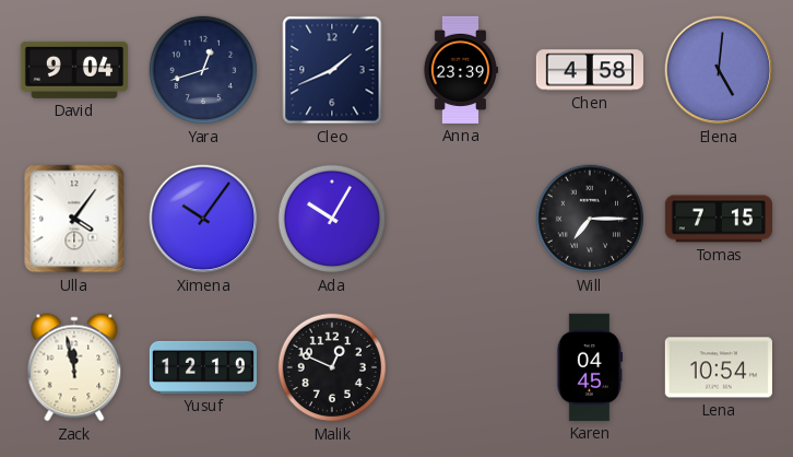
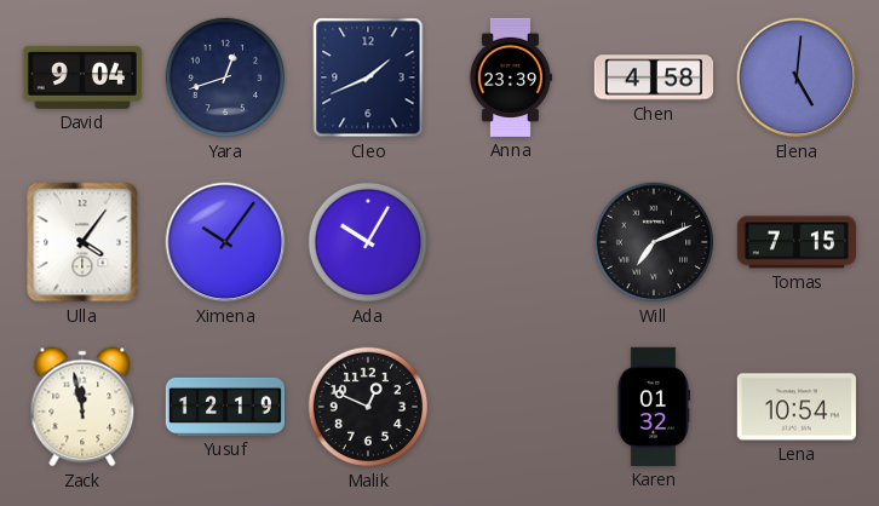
Will: 7:15 -> 7:11 (654, 242)
Karen: 04:45 -> 01:32 (654, 407)
